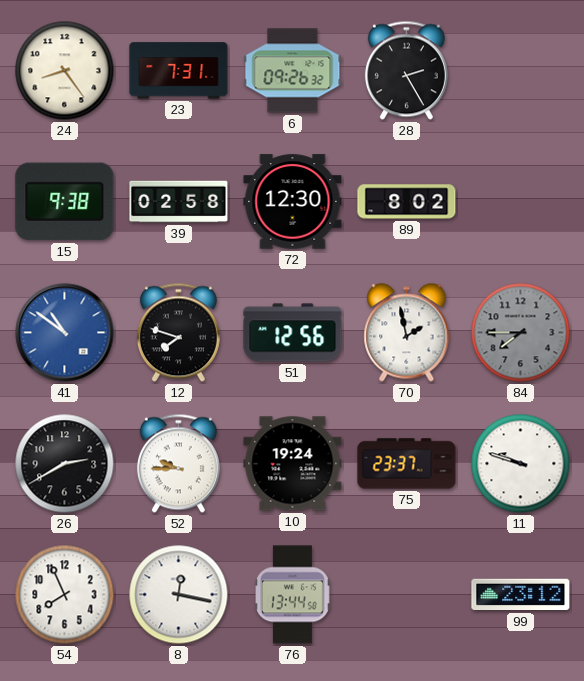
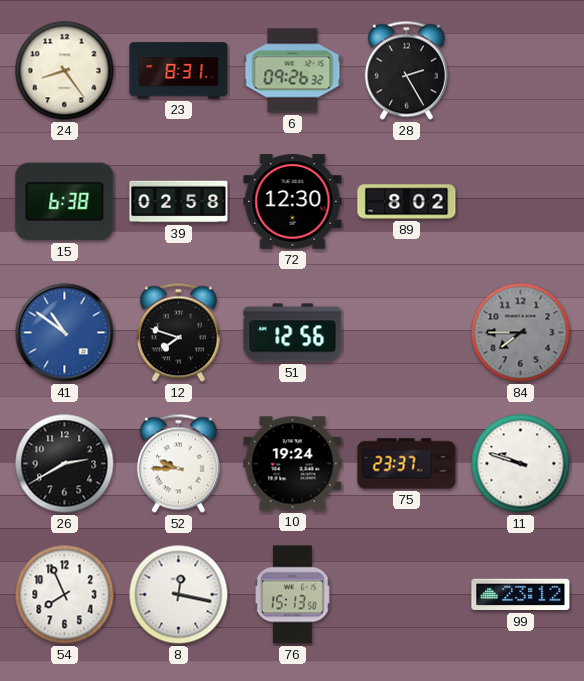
23: 7:31 -> 8:31 (179, 71)
15: 9:38 -> 6:38 (65, 202)
70: 1:58 -> none (407, 333)
76: 13:44 -> 15:13 (293, 595)
